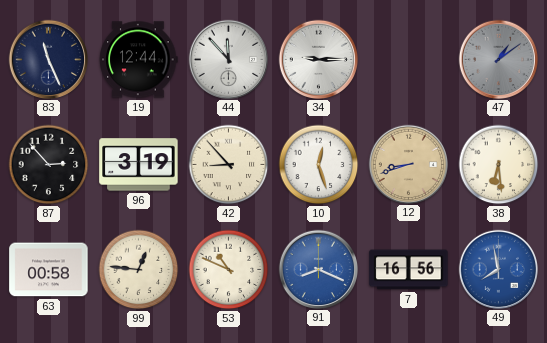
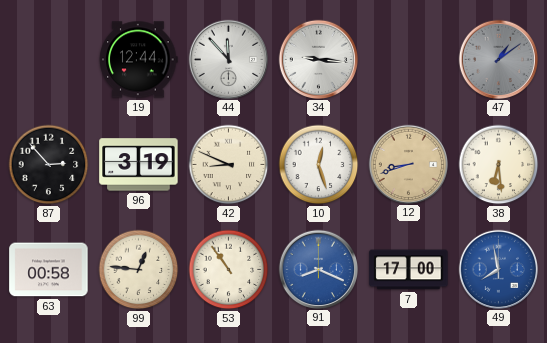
83: 11:26 -> none (48, 59)
34: 9:15 -> 9:16 (318, 59)
42: 8:53 -> 8:49 (229, 165)
53: 10:49 -> 10:54 (229, 270)
7: 16:56 -> 17:00 (409, 270)
